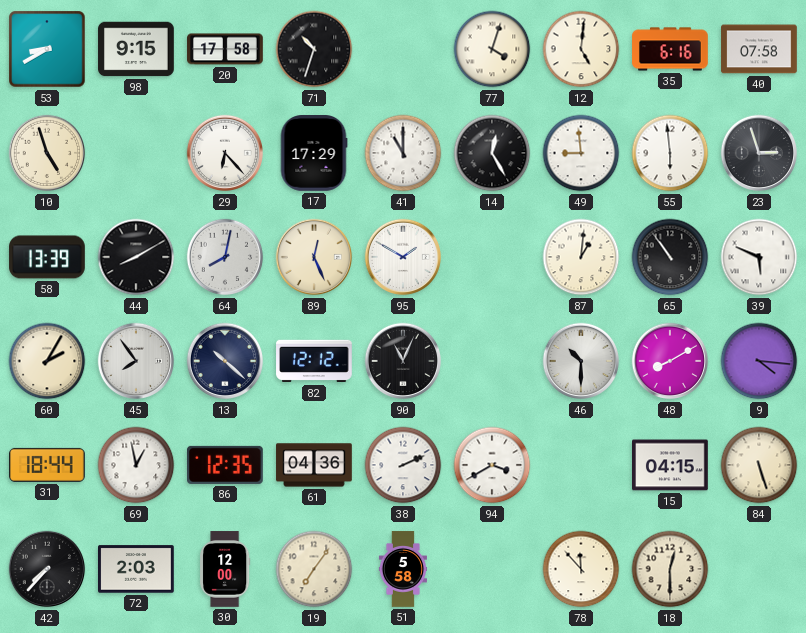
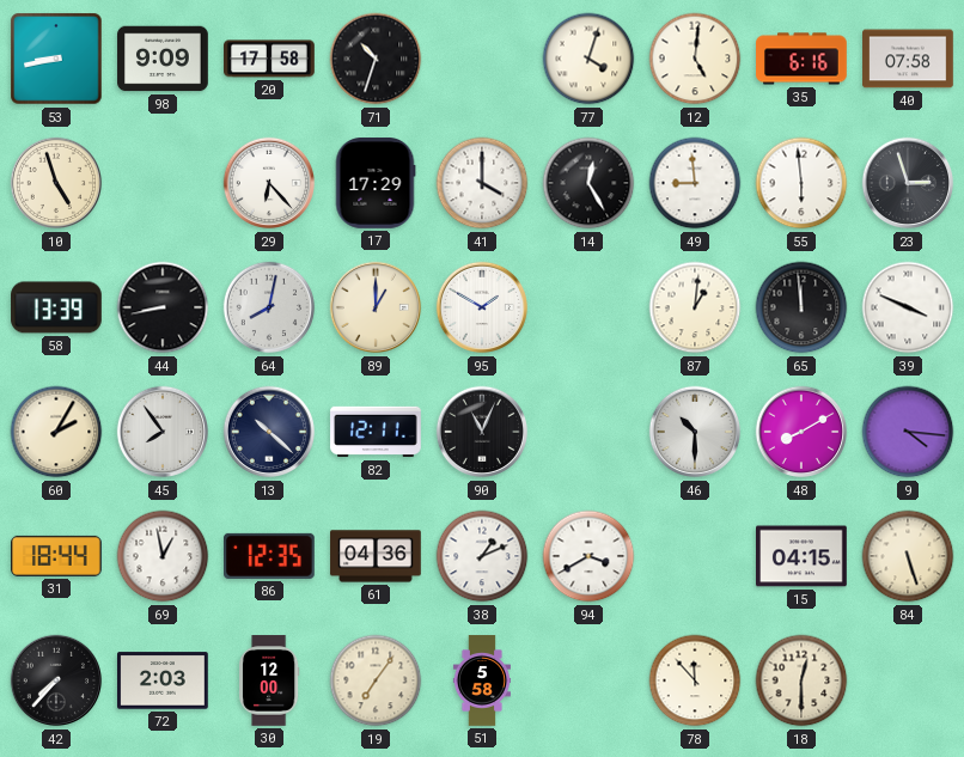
53: 8:40 -> 8:43 (56, 59)
98: 9:15 -> 9:09 (163, 59)
41: 11:00 -> 4:00 (482, 183)
44: 8:10 -> 8:43 (163, 307)
89: 12:26 -> 1:00 (376, 307)
65: 10:54 -> 11:59 (801, 307)
39: 5:49 -> 3:49 (908, 307)
82: 12:12 -> 12:11 (376, 432)
38: 2:11 -> 1:11 (482, 556)
